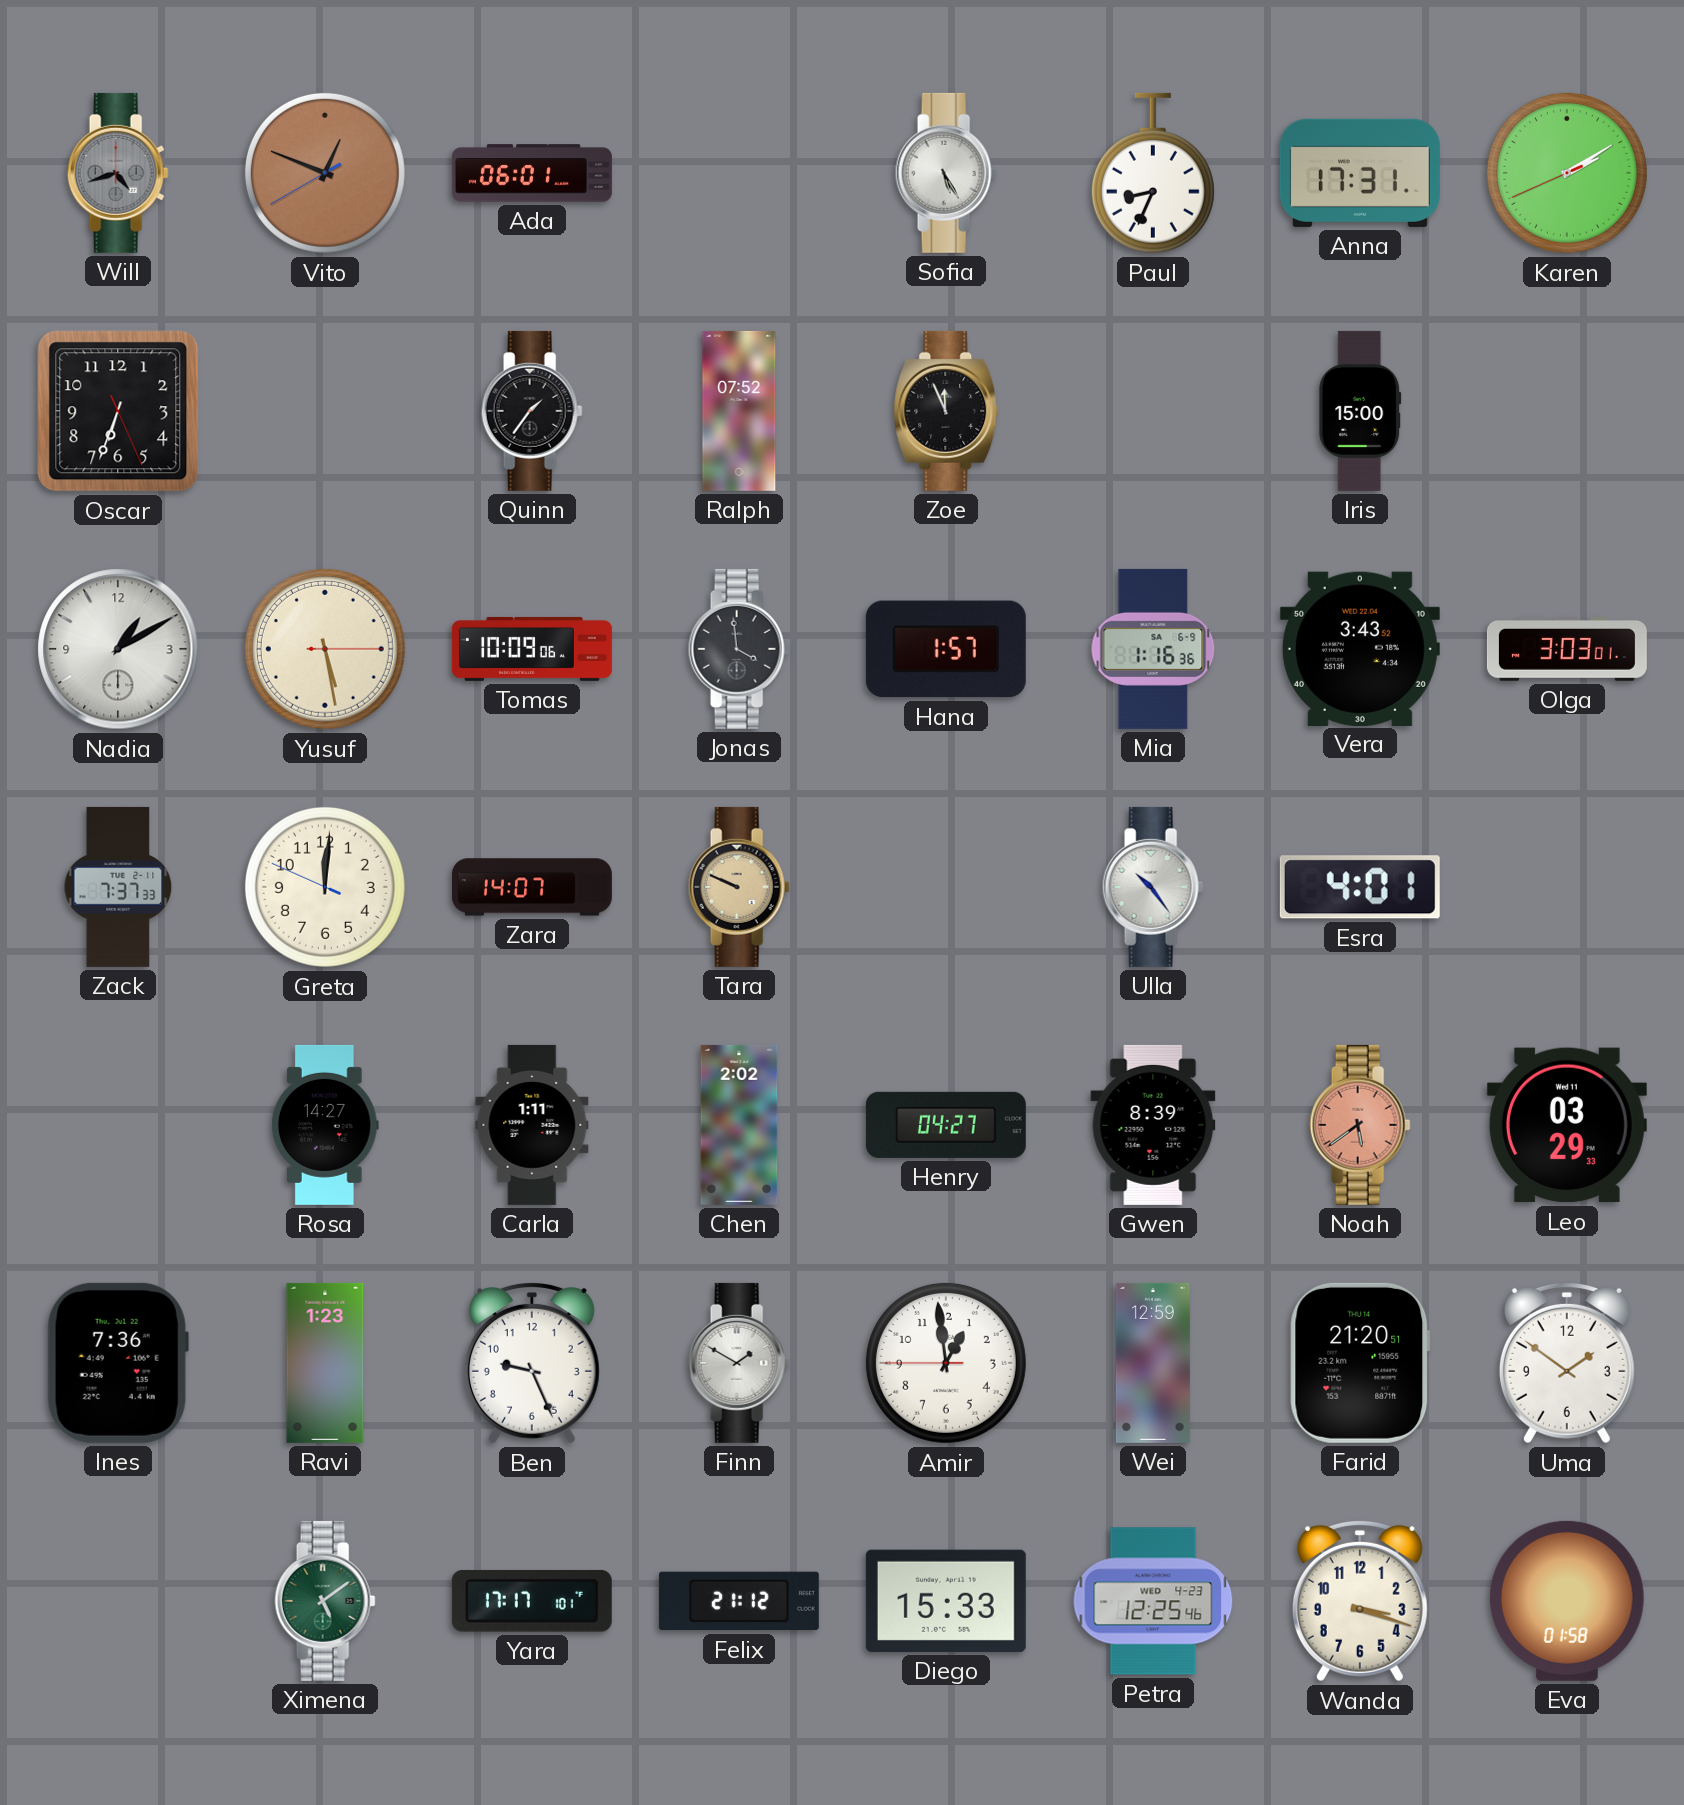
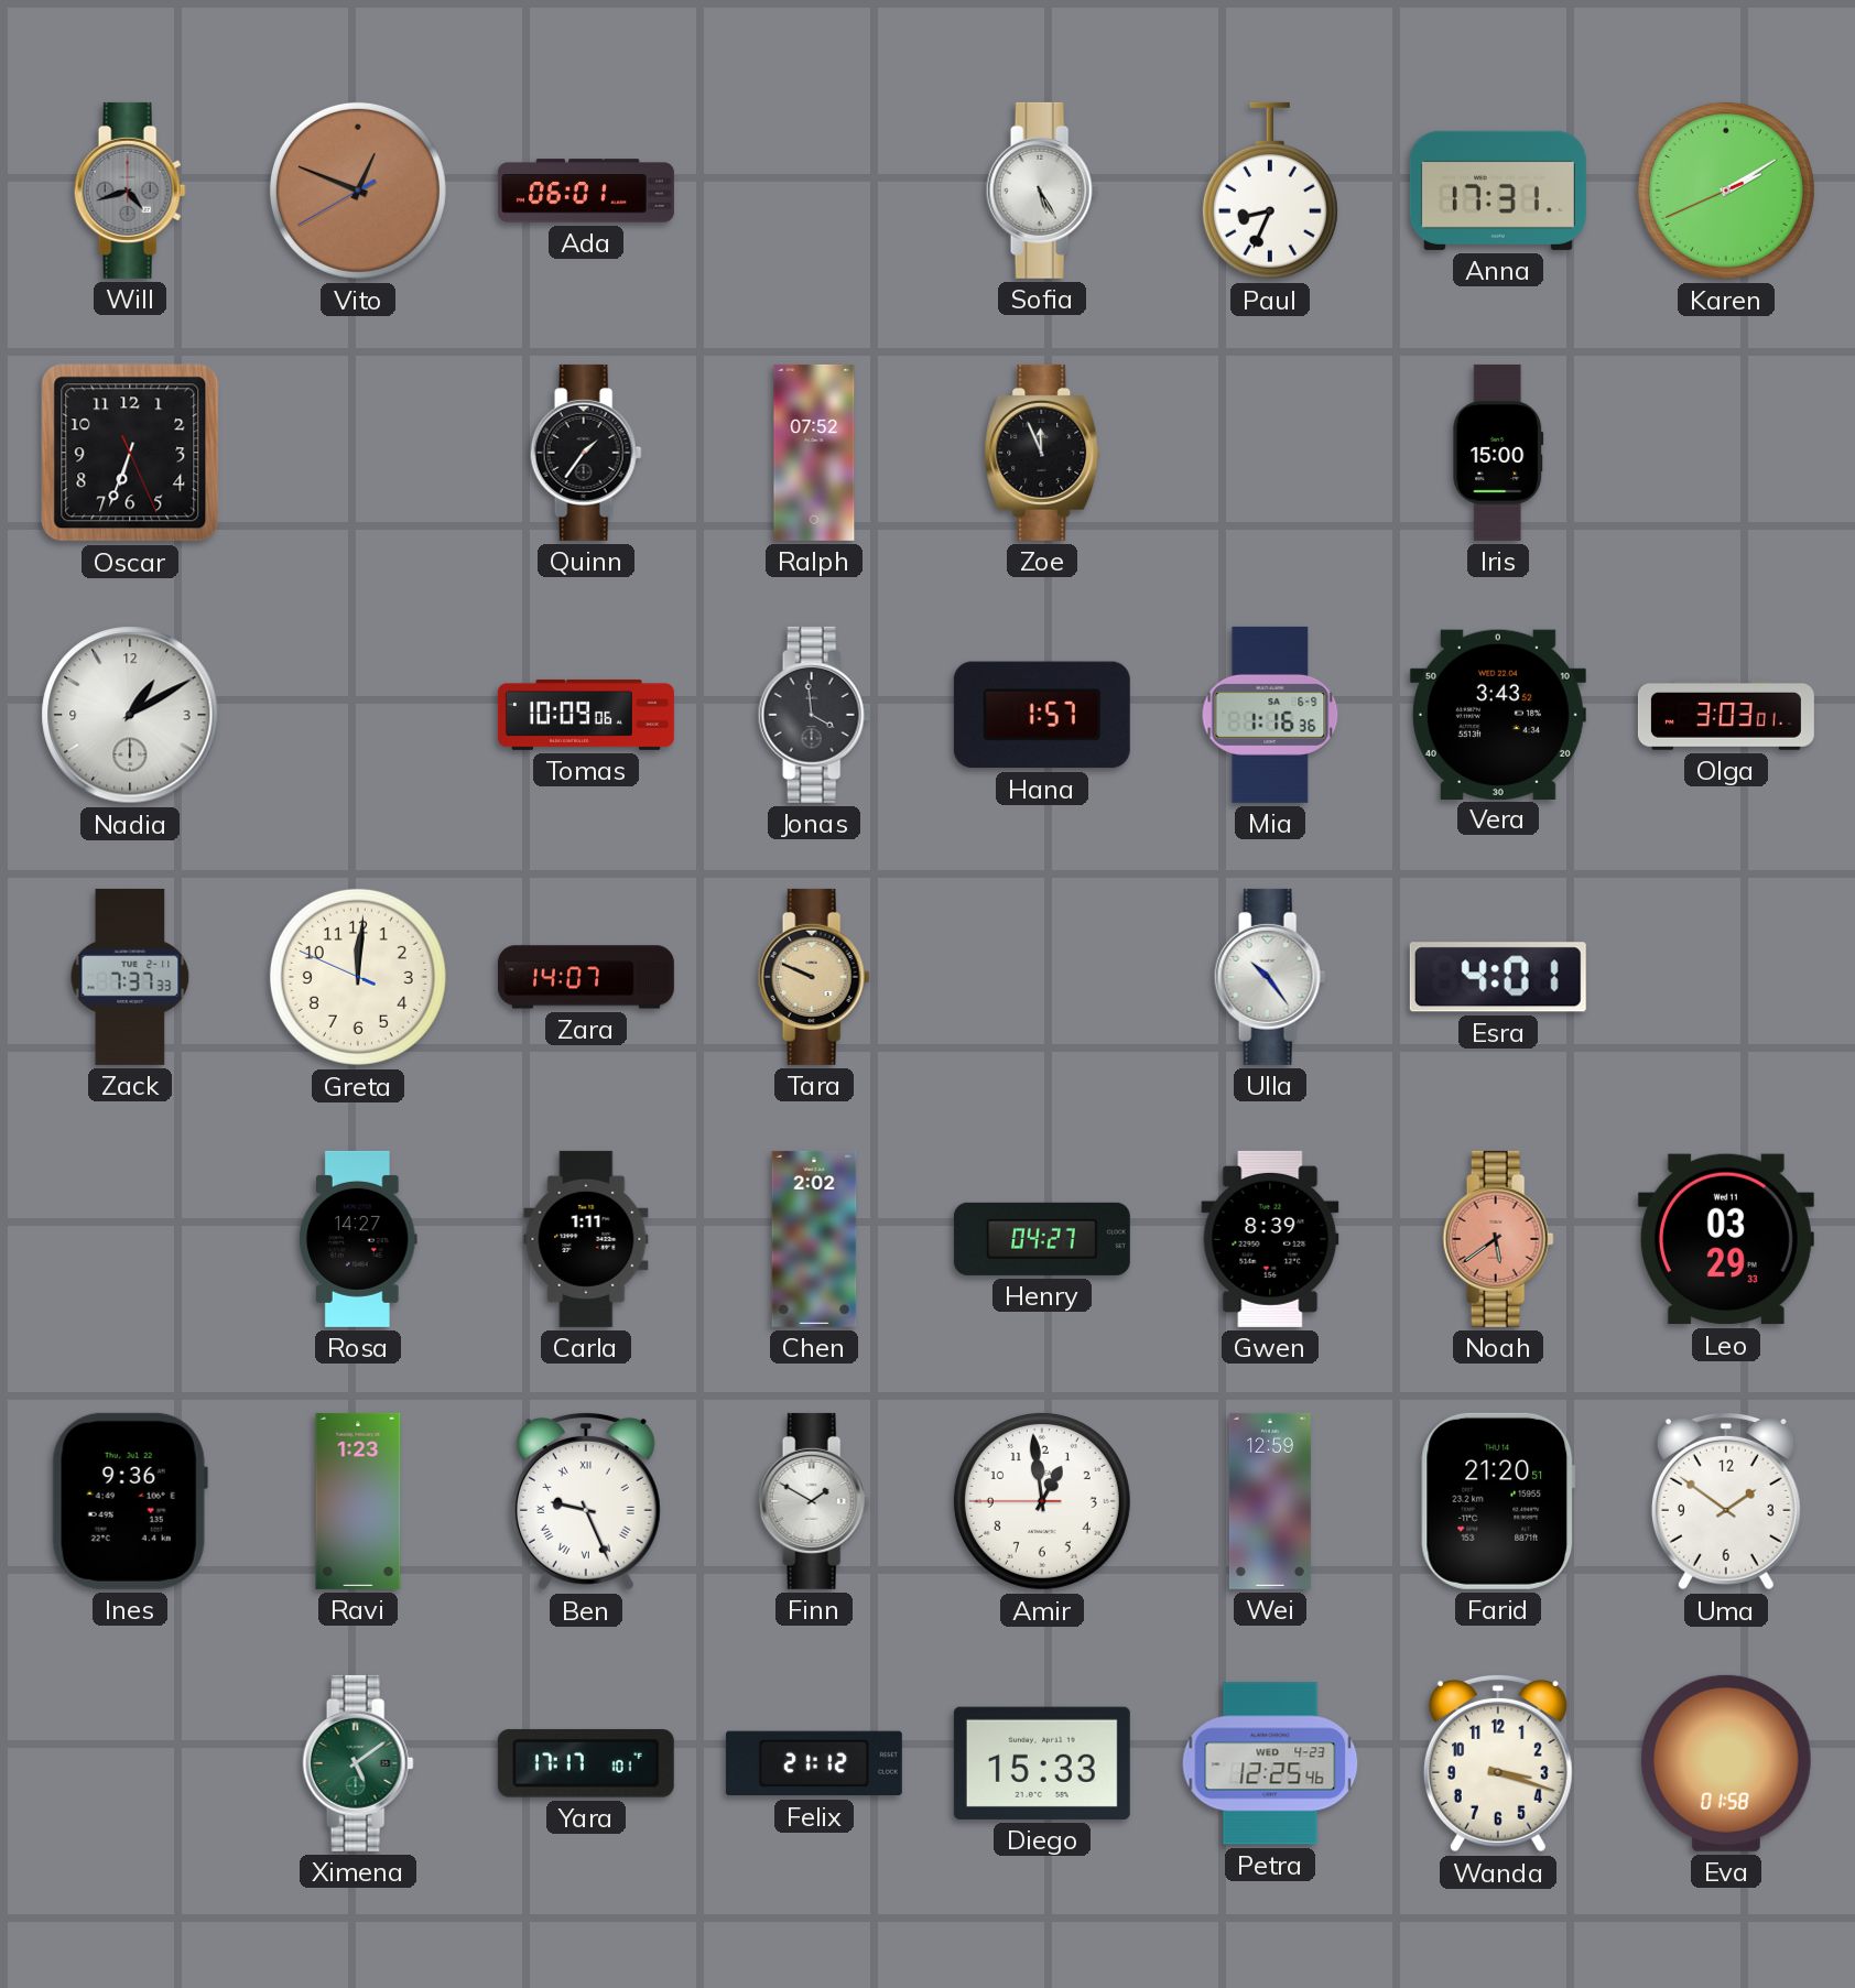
Yusuf: 5:28 -> none (325, 649)
Ines: 7:36 -> 9:36 (130, 1501)
Ben numerals: Arabic -> Roman (586, 1501)
